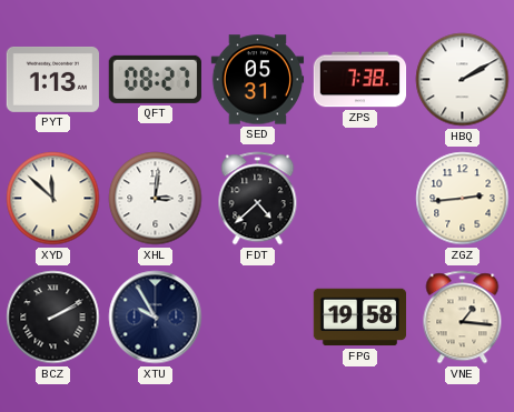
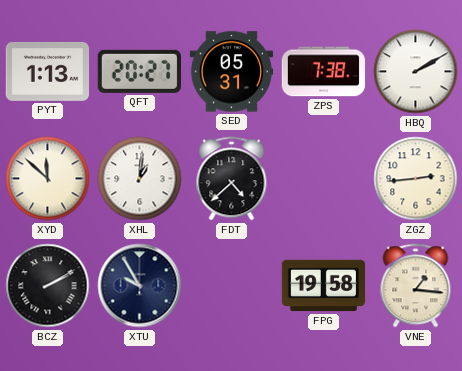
QFT: 08:27 -> 20:27 (139, 71)
XHL: 3:01 -> 1:01 (140, 179)
